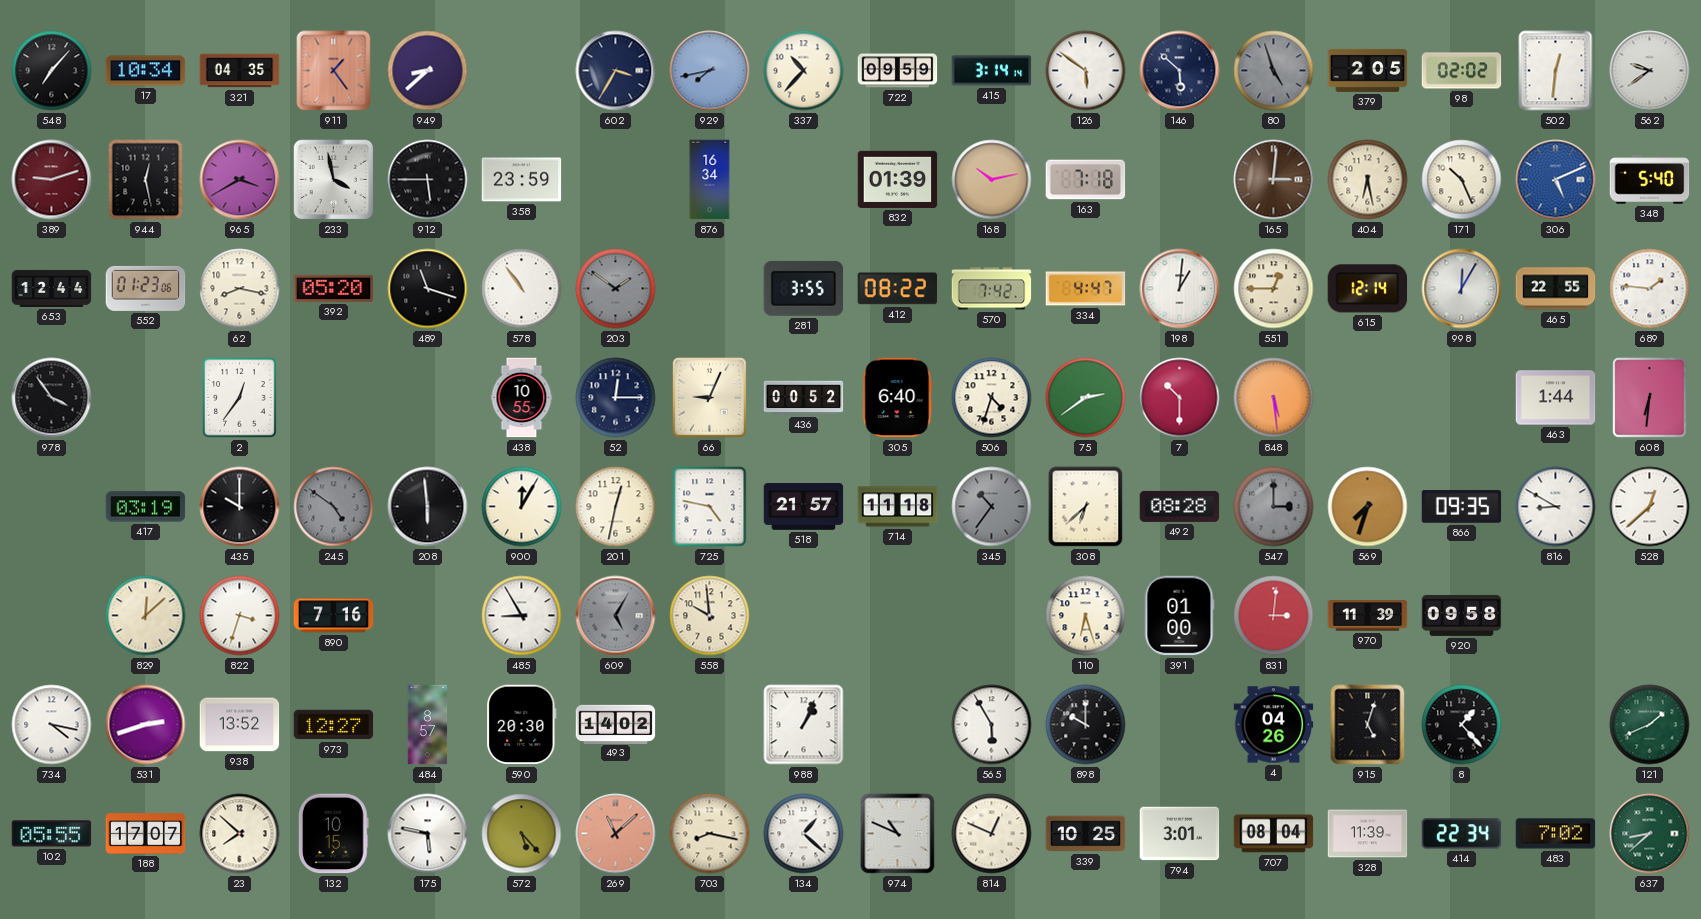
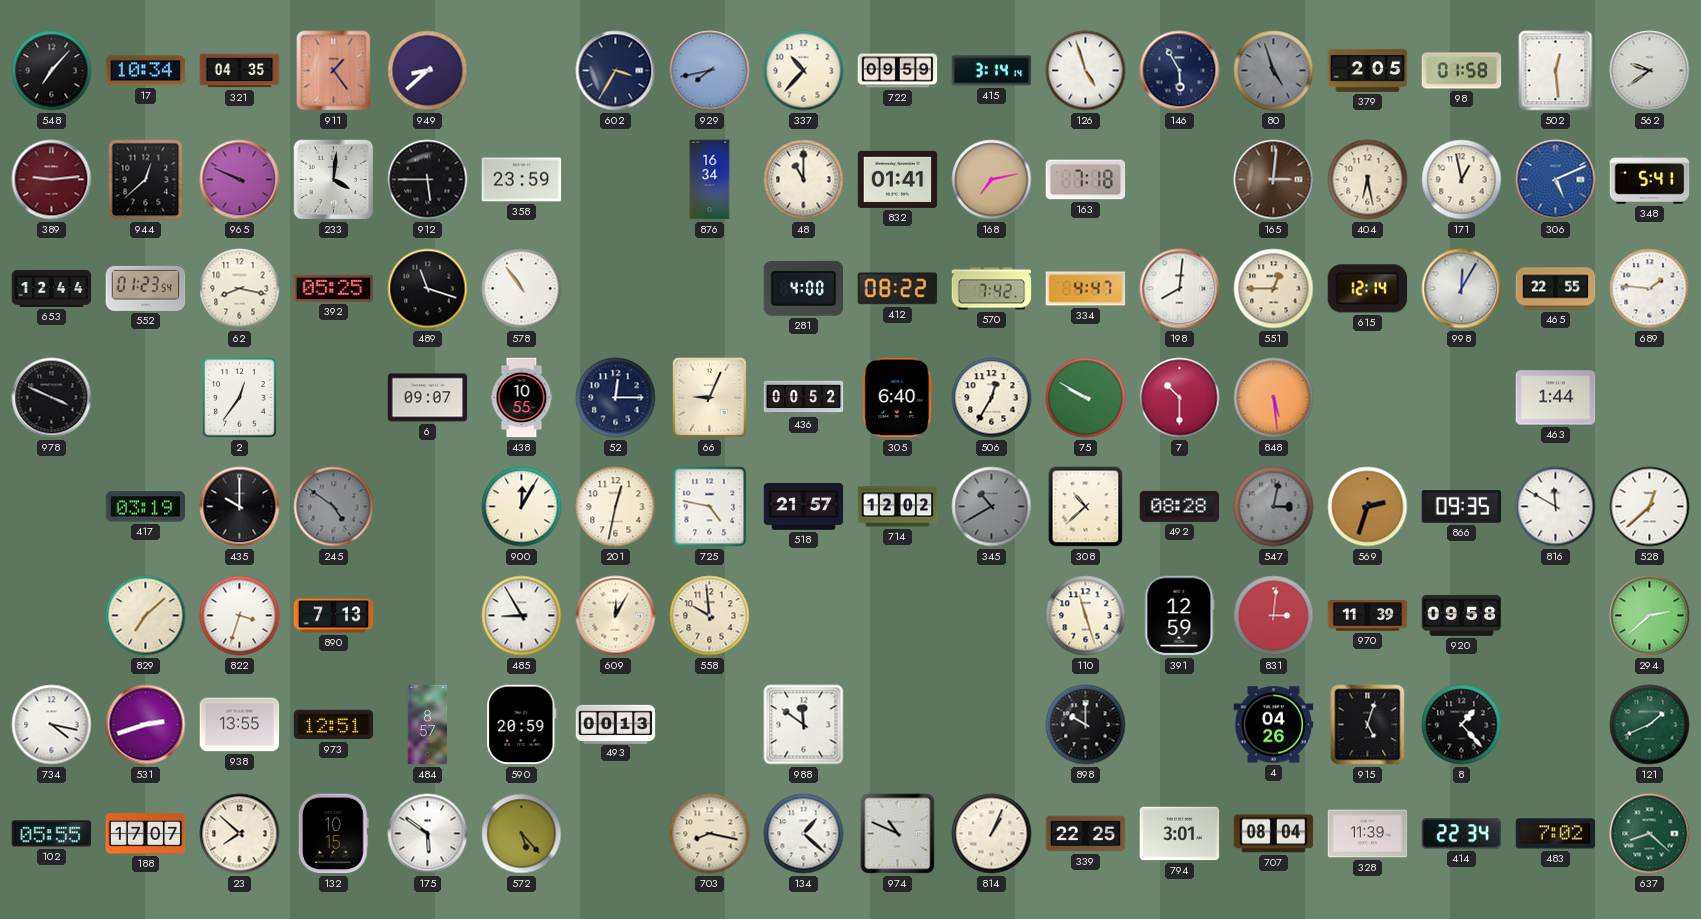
126: 5:51 -> 4:57 (1086, 71)
146: 5:52 -> 5:55 (1180, 71)
98: 02:02 -> 01:58 (1462, 71)
502: 12:31 -> 12:29 (1556, 71)
389: 9:12 -> 9:14 (52, 180)
944: 12:28 -> 12:38 (146, 180)
965: 3:40 -> 9:49 (240, 180)
233: 3:58 -> 4:01 (334, 180)
48: none -> 11:00 (804, 180)
832: 01:39 -> 01:41 (898, 179)
168: 10:13 -> 7:13 (992, 180)
171: 10:26 -> 12:58 (1462, 180)
348: 5:40 -> 5:41 (1650, 180)
552: 01:23:06 -> 01:23:54 (146, 288)
392: 05:20 -> 05:25 (334, 288)
203: 1:51 -> none (616, 289)
281: 3:55 -> 4:00 (804, 288)
198: 1:01 -> 8:01 (1180, 289)
978: 3:54 -> 3:49 (52, 398)
6: none -> 09:07 (428, 398)
506: 4:33 -> 12:35 (992, 398)
75: 2:39 -> 9:50 (1086, 398)
608: 6:31 -> none (1650, 398)
208: 5:59 -> none (428, 507)
714: 11:18 -> 12:02 (898, 507)
345: 10:36 -> 10:40 (992, 507)
308: 6:38 -> 10:38 (1086, 507)
547: 3:00 -> 3:02 (1274, 507)
569: 7:33 -> 2:33 (1368, 507)
816: 8:50 -> 11:50 (1556, 507)
829: 12:08 -> 7:08 (146, 616)
890: 7:16 -> 7:13 (334, 616)
609: 5:05 -> 12:05 (616, 616)
609 dial: grey -> cream (616, 616)
110: 6:27 -> 11:27 (1086, 616)
391: 01:00 -> 12:59 (1180, 616)
294: none -> 2:38 (1650, 616)
938: 13:52 -> 13:55 (240, 725)
973: 12:27 -> 12:51 (334, 725)
590: 20:30 -> 20:59 (522, 725)
493: 14:02 -> 00:13 (616, 724)
988: 1:04 -> 11:51 (804, 725)
565: 5:55 -> none (992, 725)
175: 5:47 -> 5:51 (428, 834)
269: 11:08 -> none (616, 834)
814: 12:49 -> 1:04 (992, 834)
339: 10:25 -> 22:25 (1086, 834)
637: 8:38 -> 8:22 (1650, 834)
